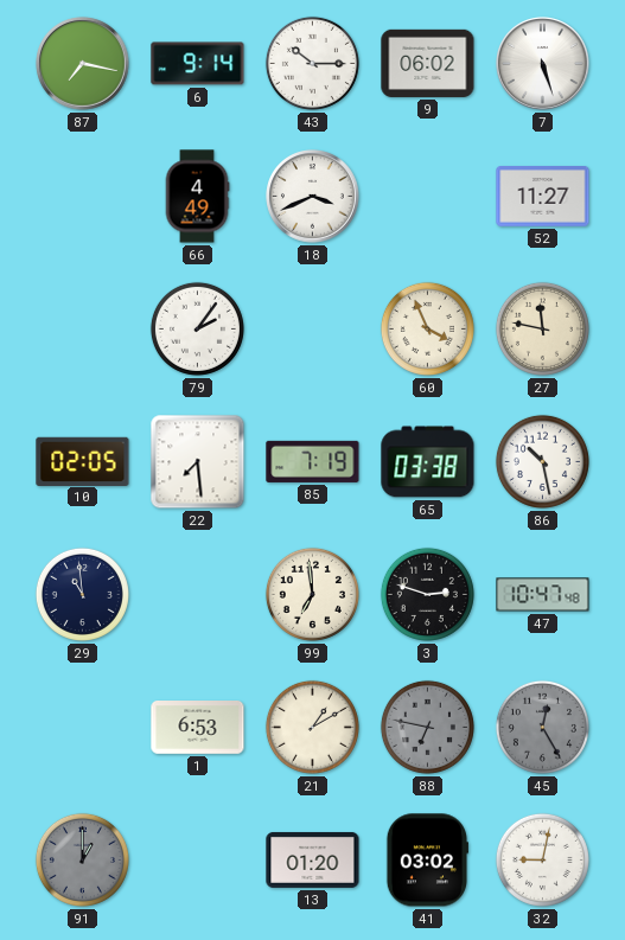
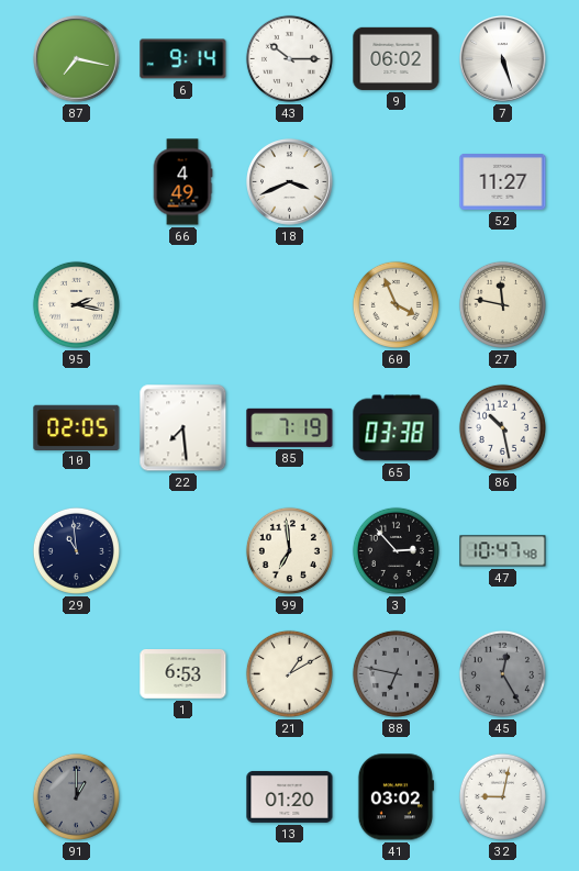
95: none -> 2:17 (76, 304)
79: 2:06 -> none (197, 328)
3: 2:48 -> 2:53 (396, 550)
